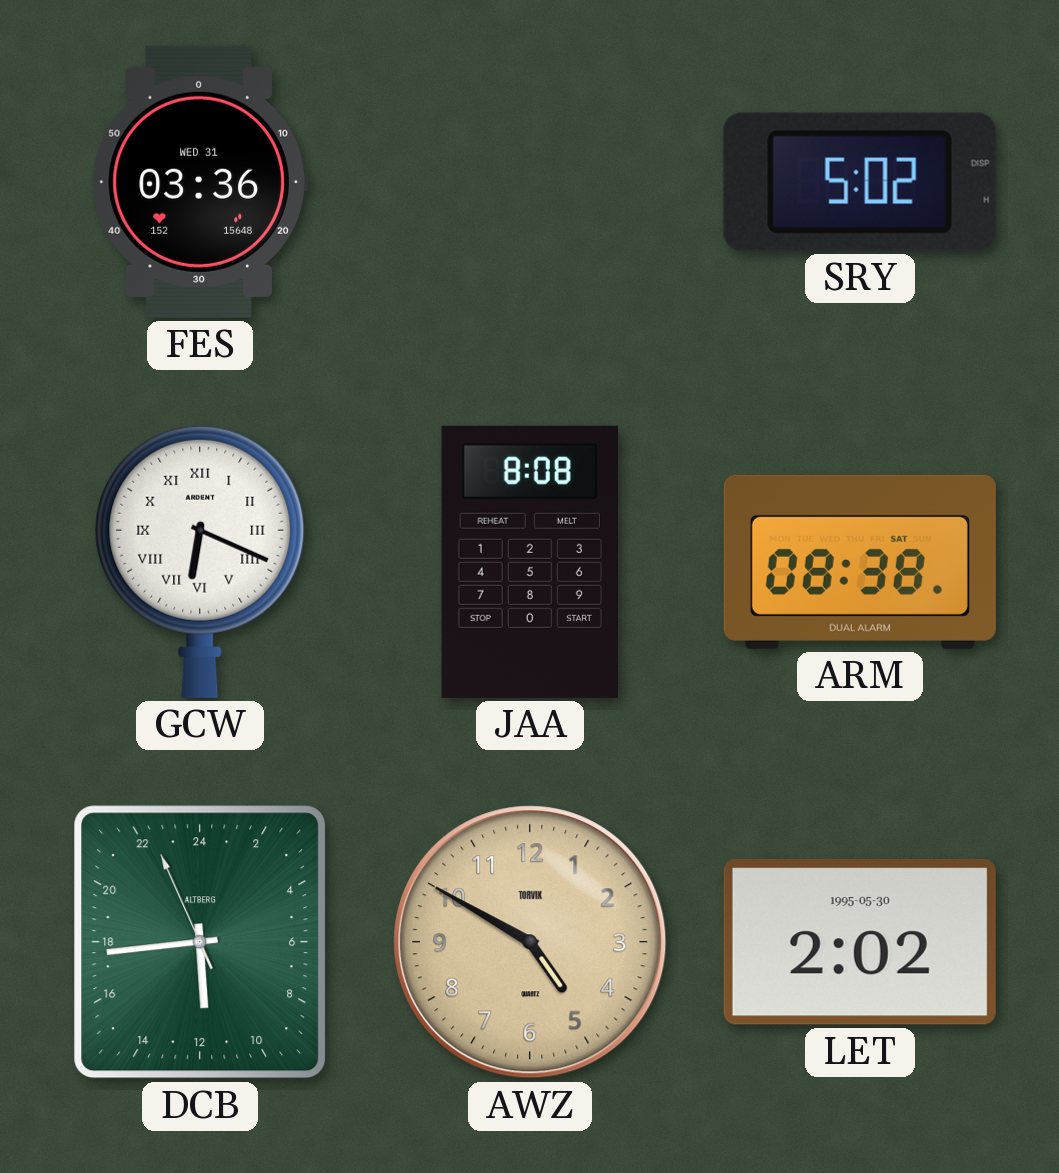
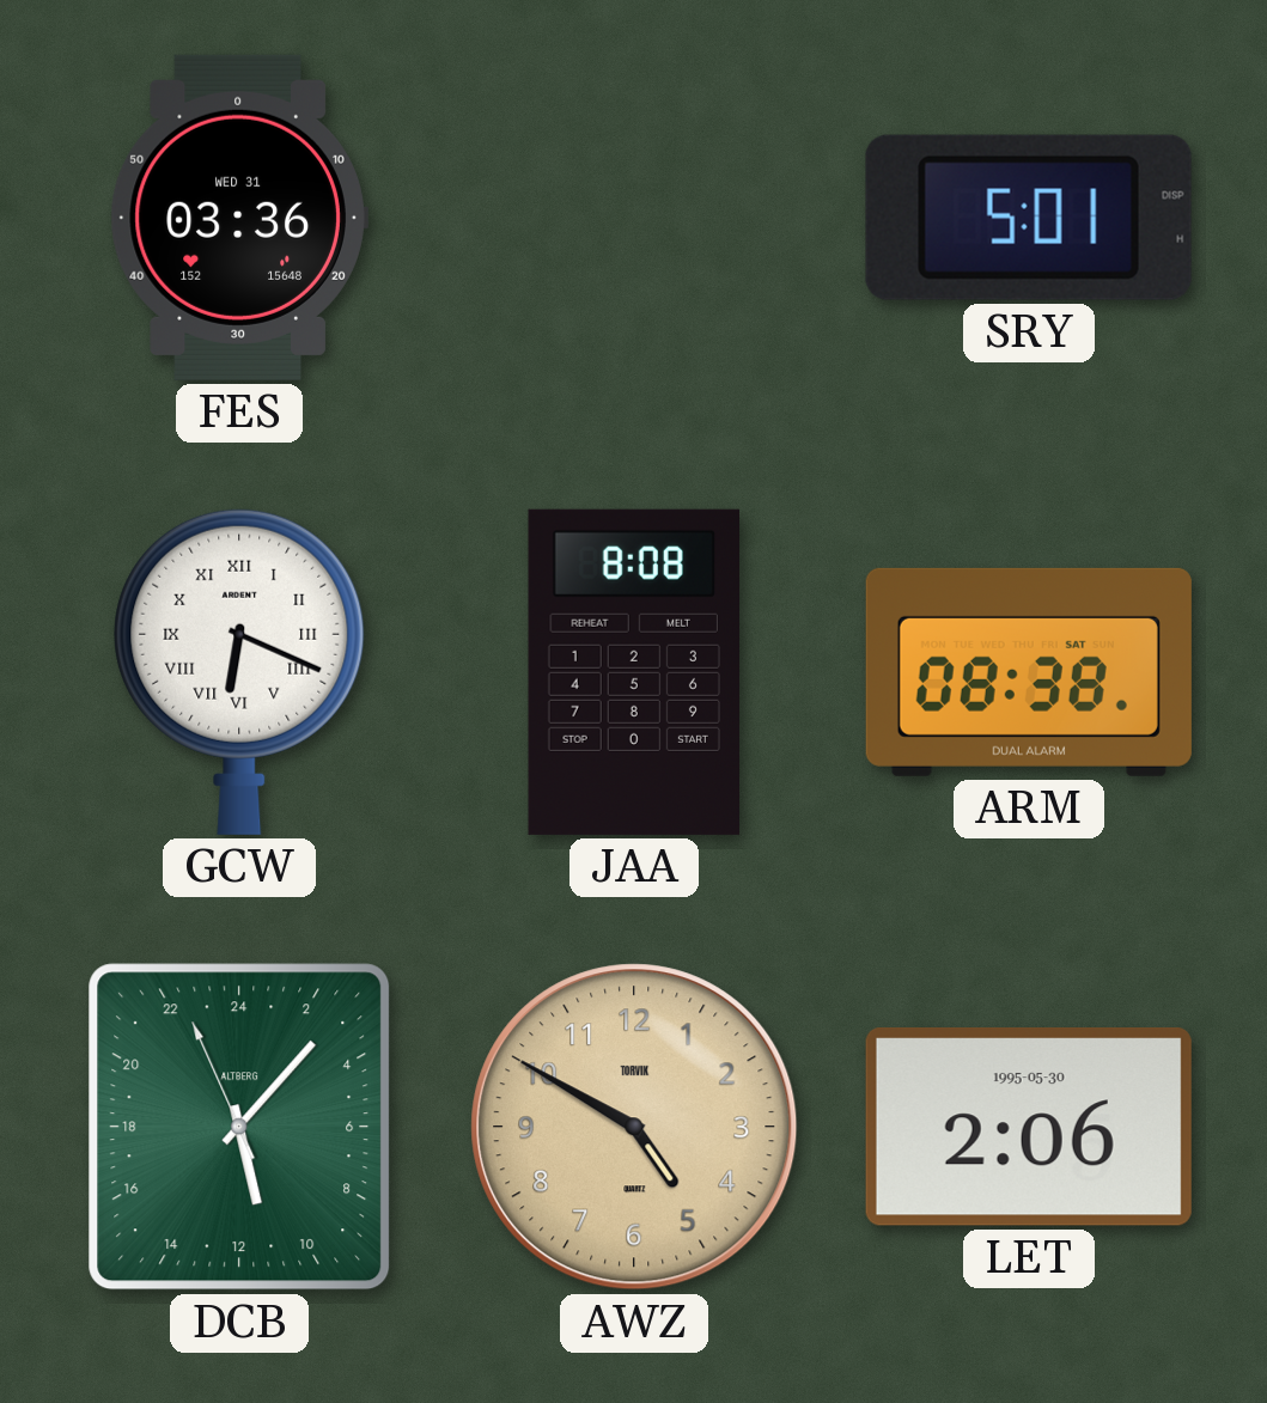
SRY: 5:02 -> 5:01 (1029, 218)
DCB: 11:43 -> 11:06 (239, 1127)
LET: 2:02 -> 2:06 (1029, 1127)
